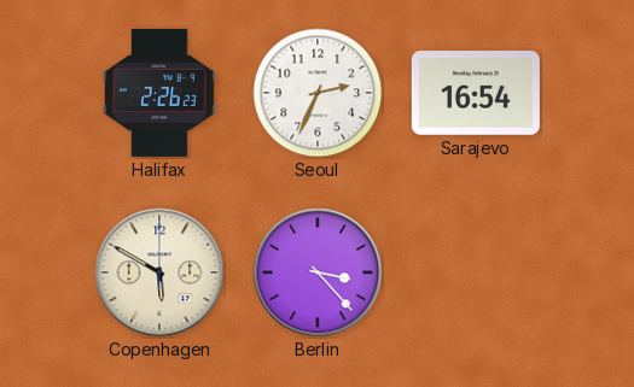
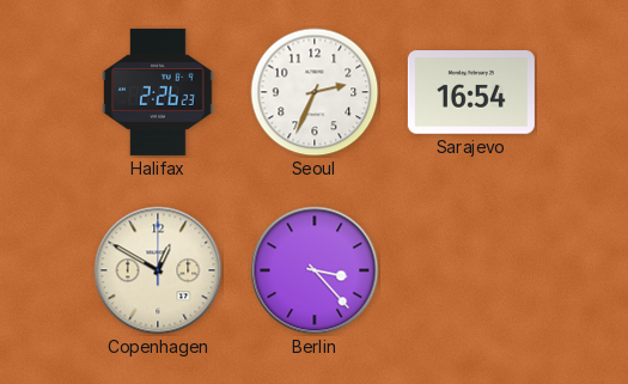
Copenhagen: 5:50 -> 12:50 (158, 270)
